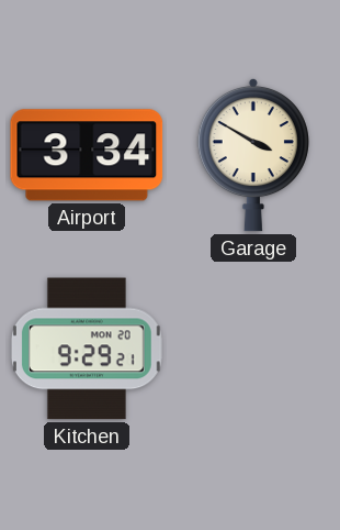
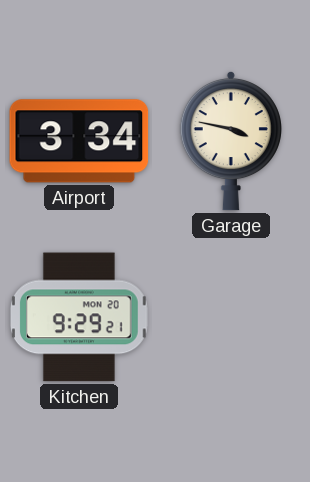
Garage: 3:50 -> 3:47 (231, 141)
